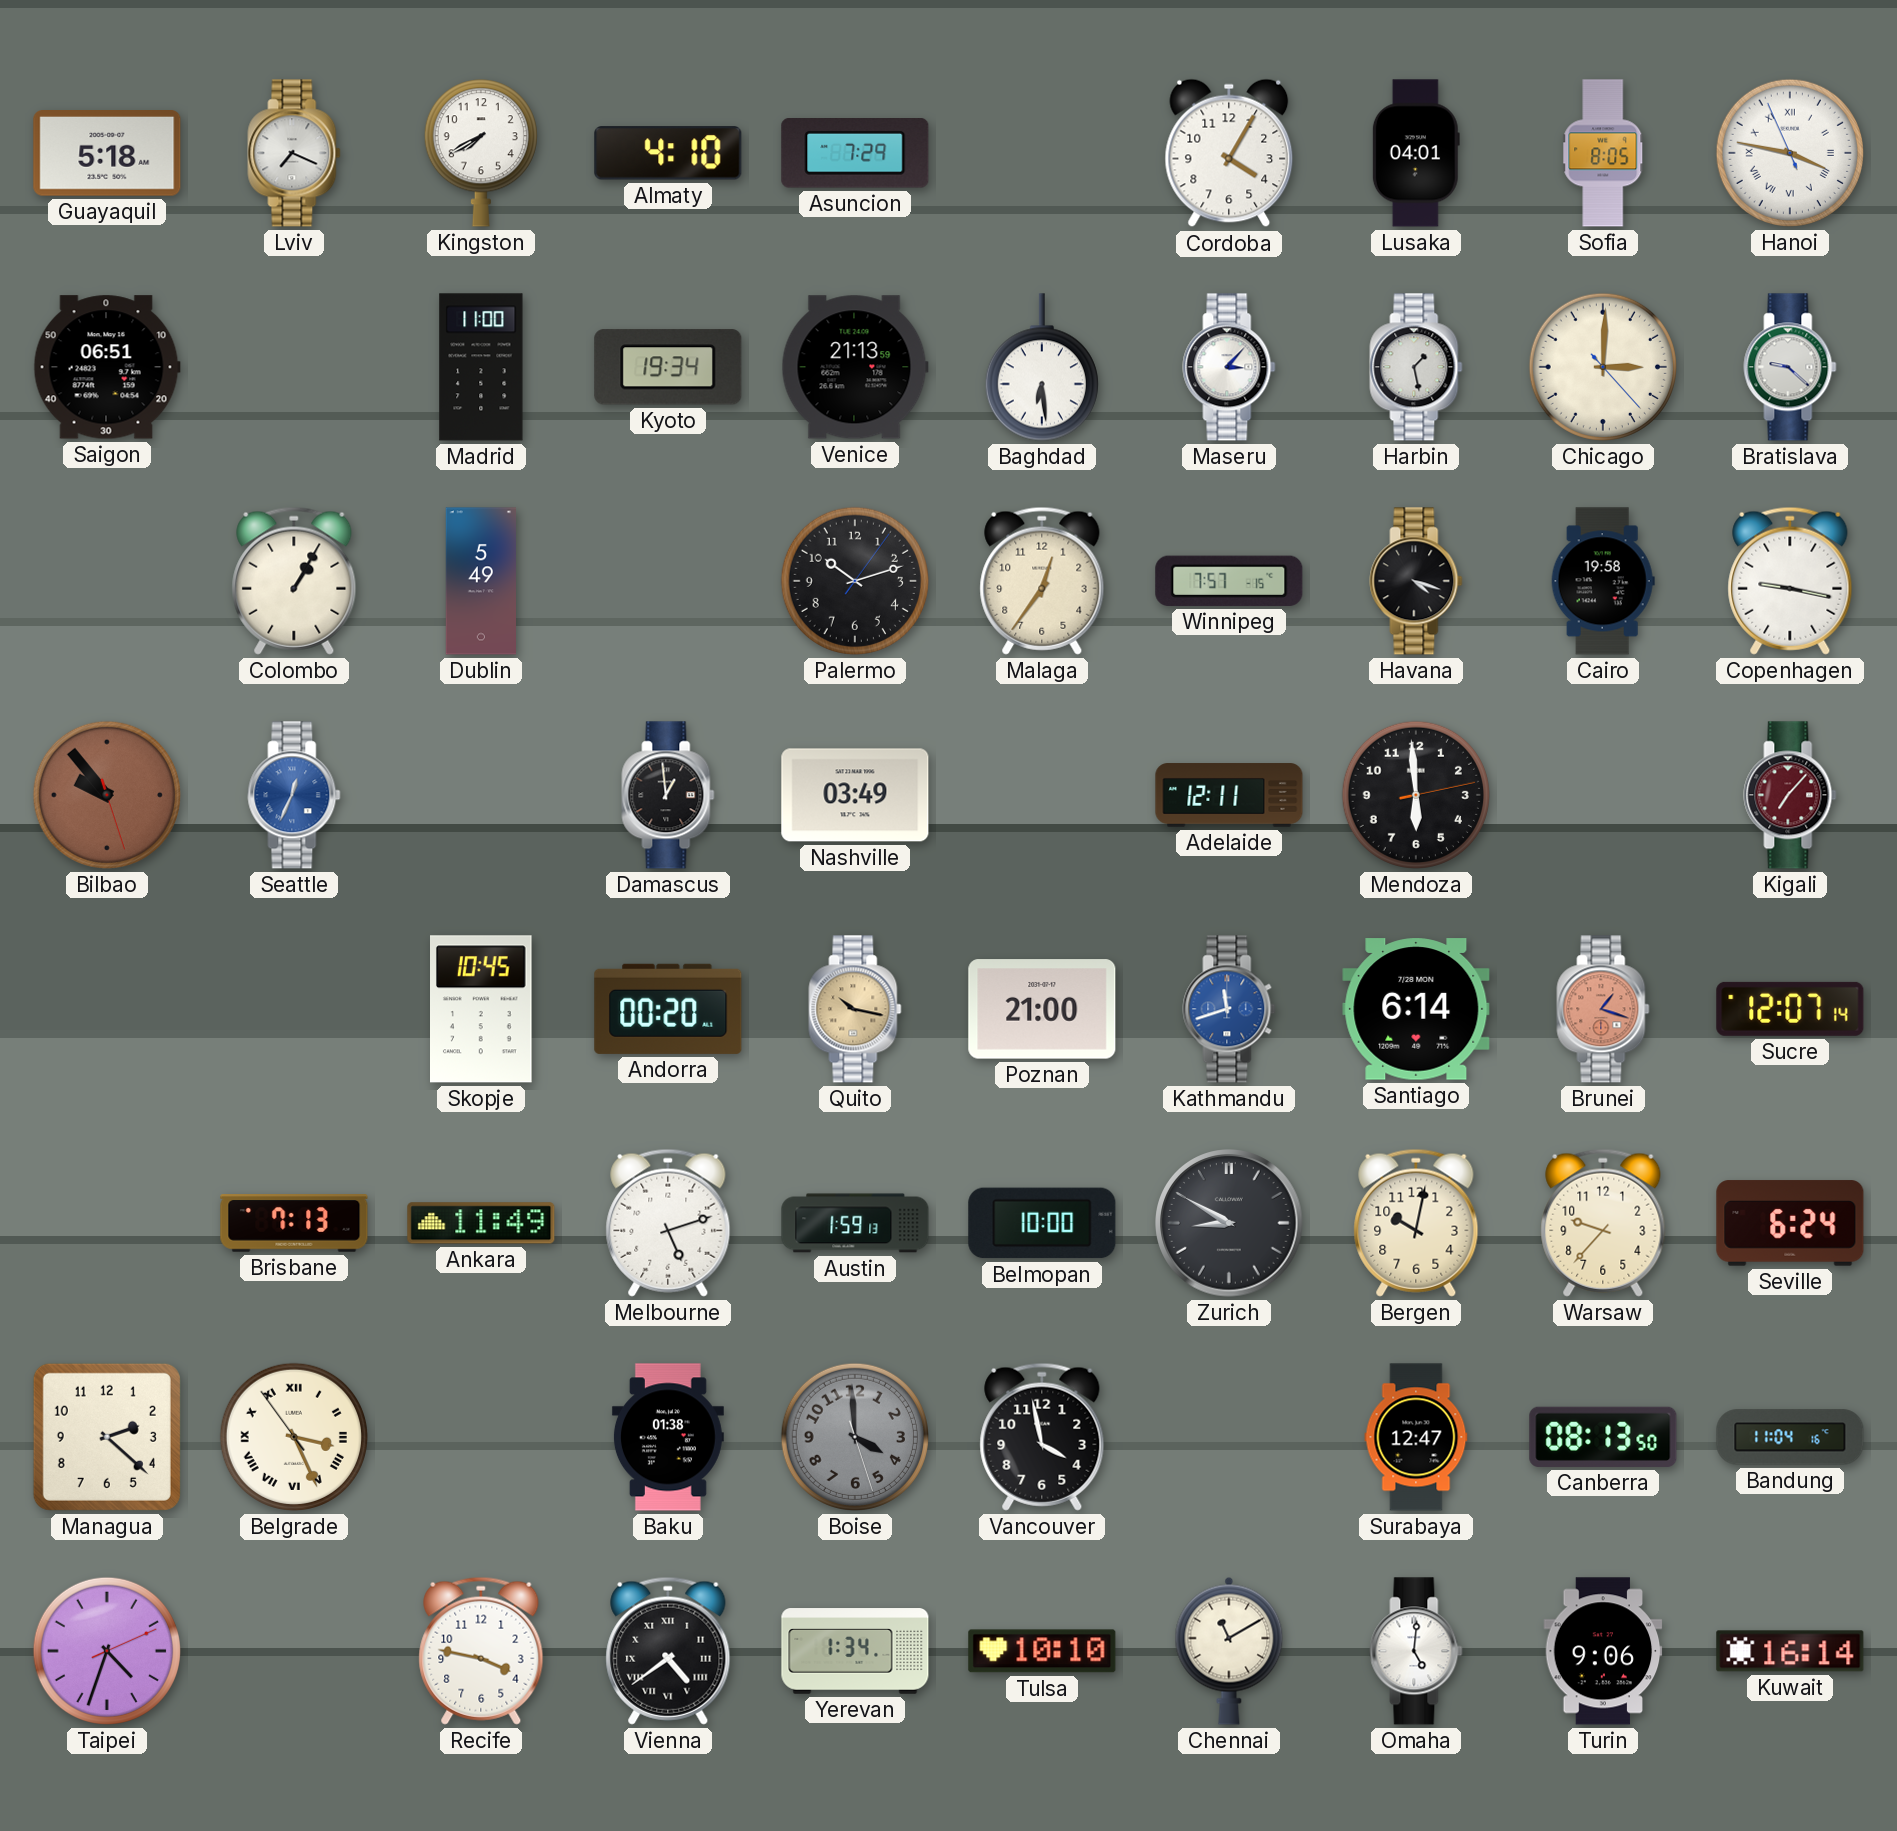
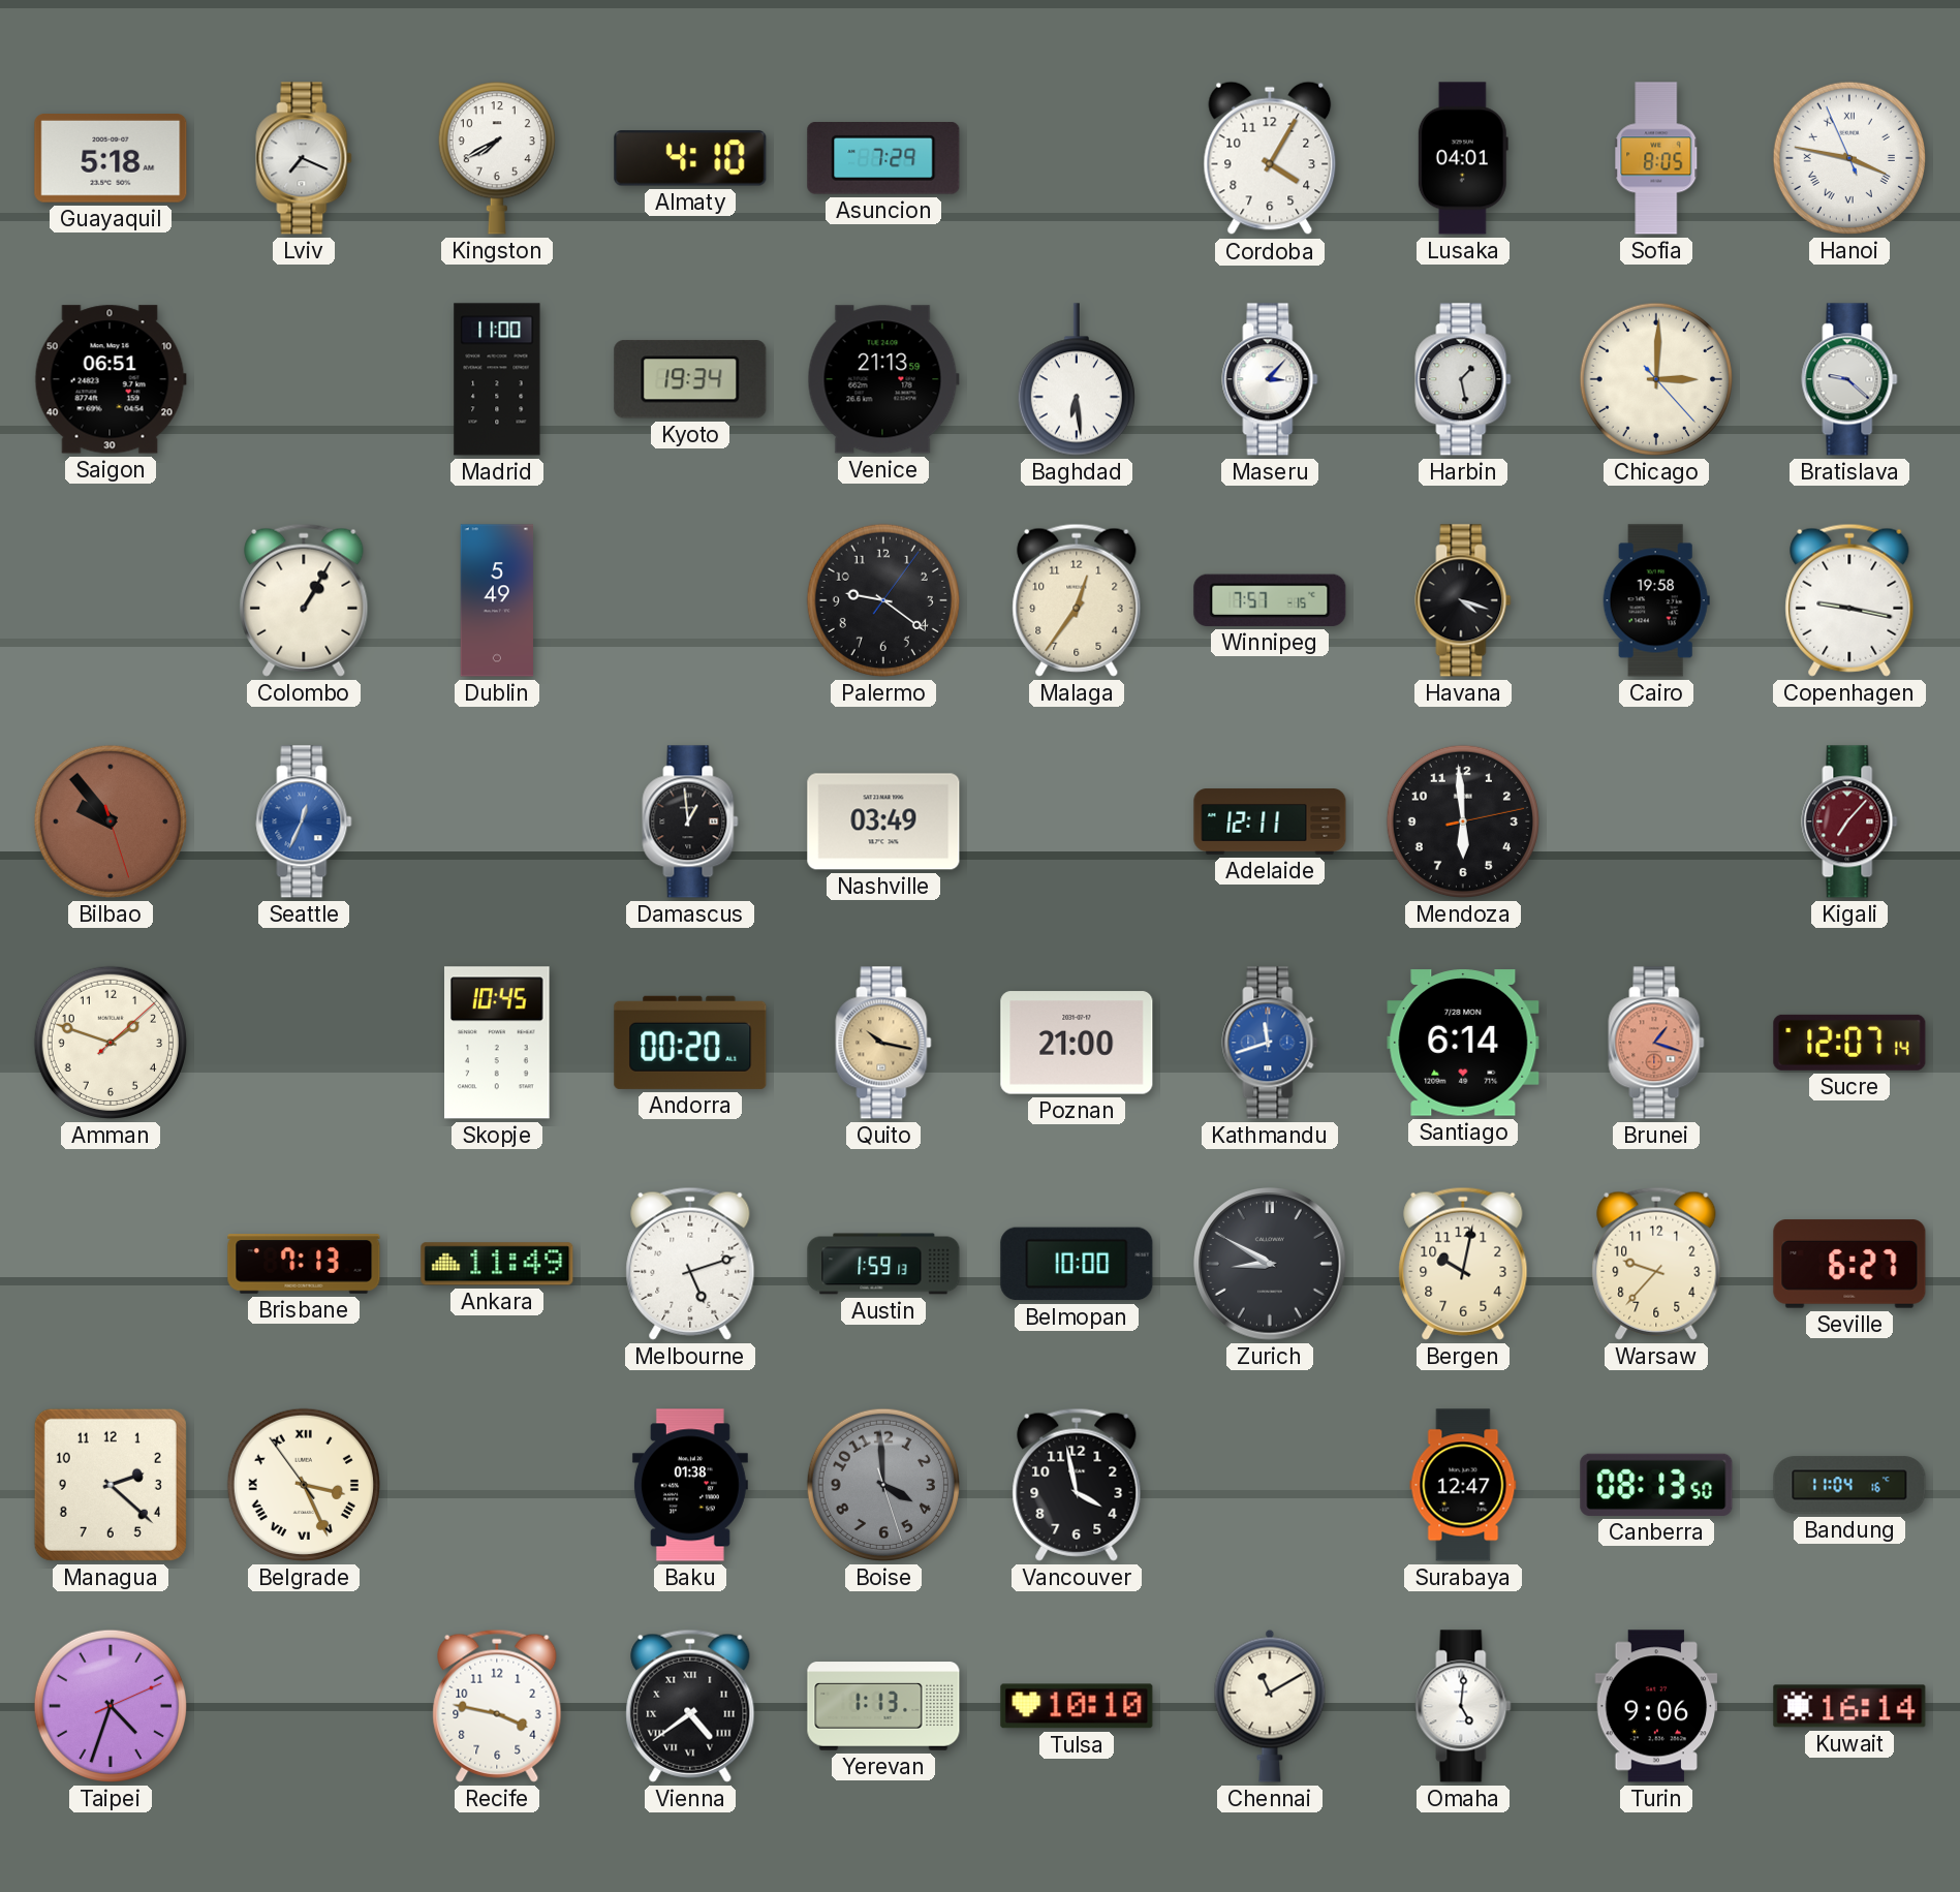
Palermo: 10:12 -> 9:21 (883, 600)
Amman: none -> 1:48 (111, 1043)
Seville: 6:24 -> 6:27 (1849, 1264)
Yerevan: 1:34 -> 1:13 (883, 1706)
